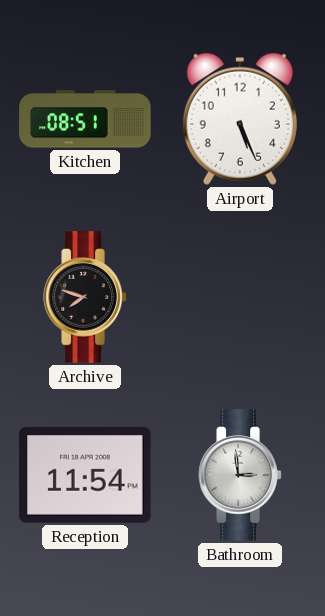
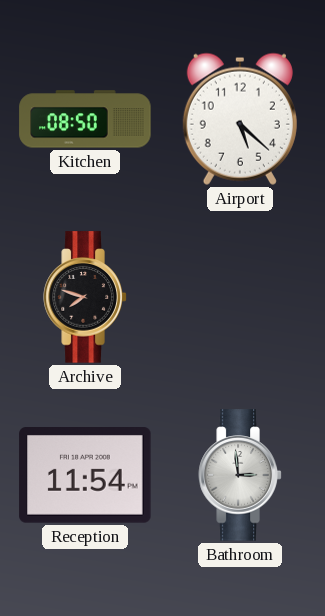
Kitchen: 08:51 -> 08:50 (85, 119)
Airport: 5:26 -> 5:22 (240, 119)
